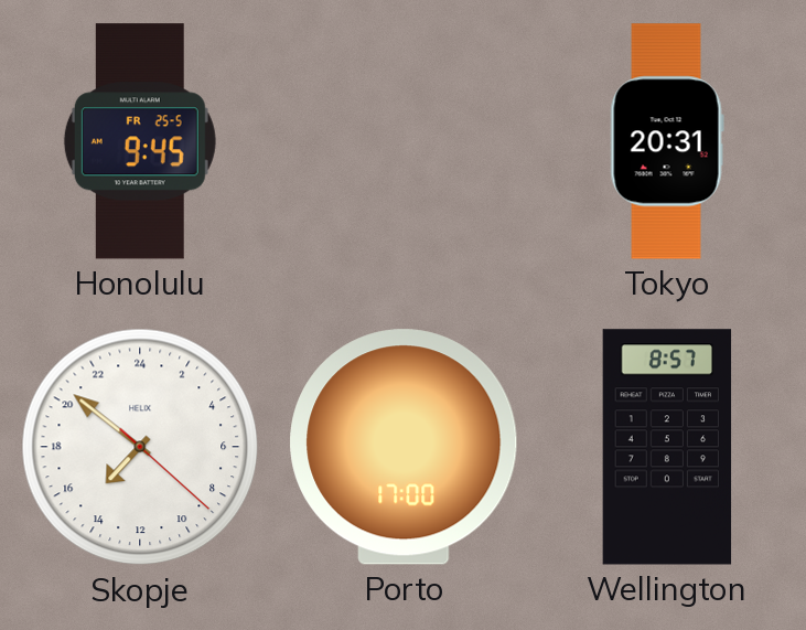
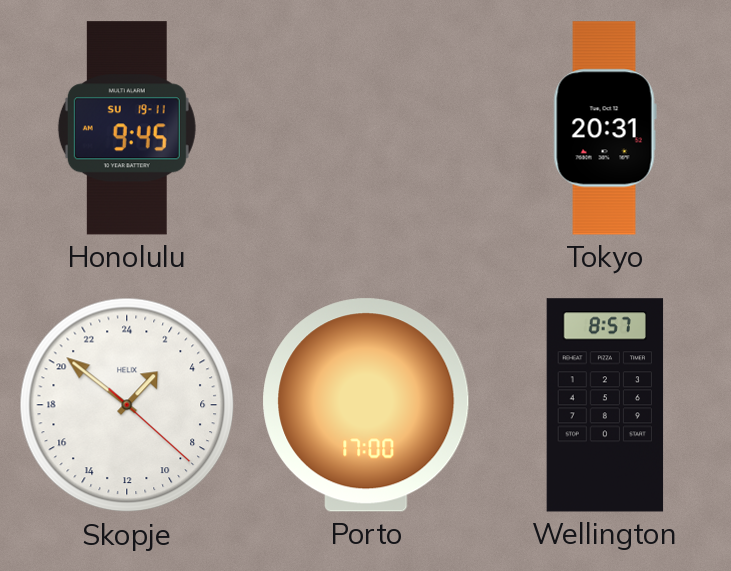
Honolulu date: FR 25-5 -> SU 19-11 (127, 128)
Skopje: 14:51 -> 2:51 (127, 405)
